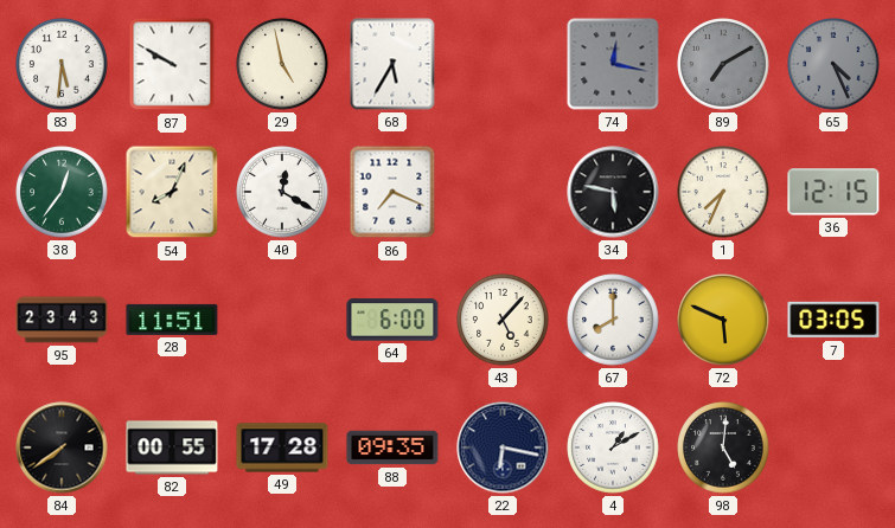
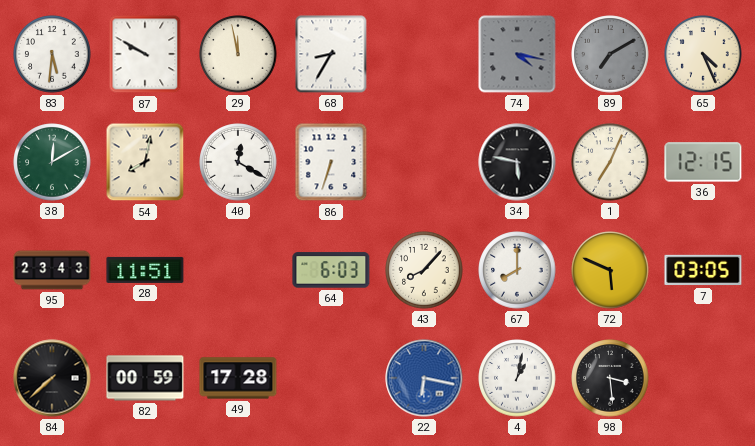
29: 4:58 -> 11:58 (238, 54)
68: 5:35 -> 8:35 (331, 54)
74: 12:17 -> 4:17 (517, 54)
65 dial: grey -> cream (703, 54)
38: 12:36 -> 12:10 (52, 162)
54: 8:04 -> 8:02 (145, 162)
86: 7:19 -> 6:33 (331, 162)
1: 7:34 -> 7:04 (610, 162)
64: 6:00 -> 6:03 (331, 270)
43: 5:07 -> 8:07 (424, 270)
84: 7:39 -> 7:38 (52, 378)
82: 00:55 -> 00:59 (145, 378)
88: 09:35 -> none (392, 447)
22 dial: navy -> blue (424, 378)
4: 1:10 -> 1:02 (517, 378)
98: 5:01 -> 3:29 (610, 378)
